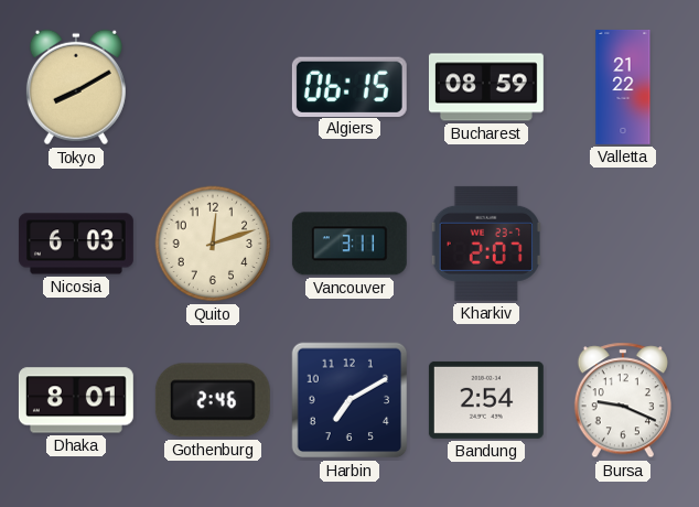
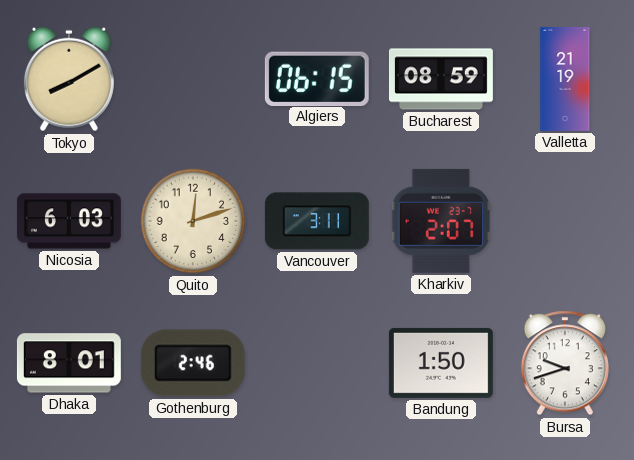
Valletta: 21:22 -> 21:19 (565, 79)
Harbin: 7:10 -> none (349, 400)
Bandung: 2:54 -> 1:50 (441, 363)
Bursa: 9:19 -> 9:42 (565, 363)
